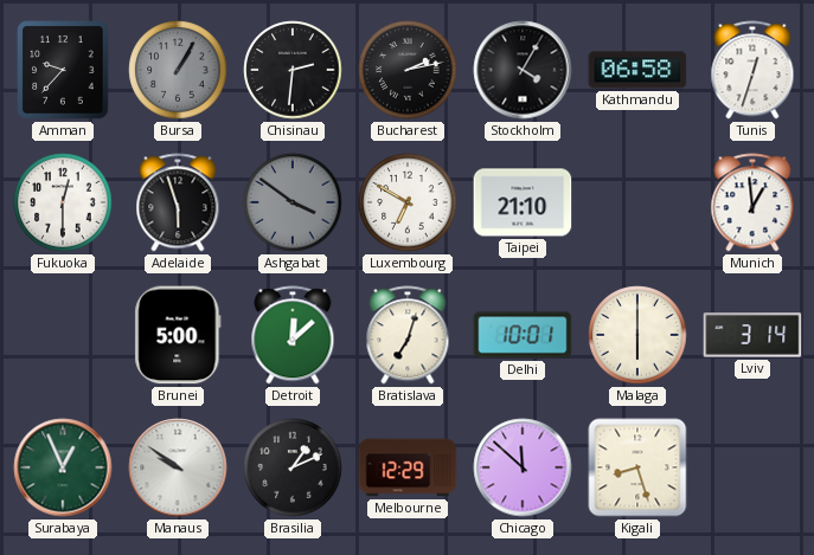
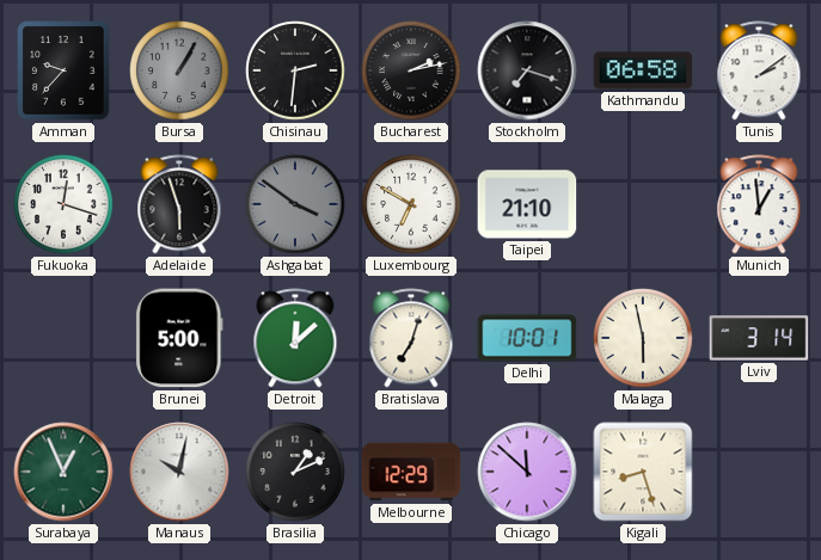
Stockholm: 4:05 -> 7:18 (527, 70)
Tunis: 12:33 -> 2:09 (759, 70)
Fukuoka: 12:30 -> 12:18 (63, 204)
Malaga: 6:00 -> 5:58 (643, 338)
Manaus: 9:51 -> 10:02 (179, 472)
